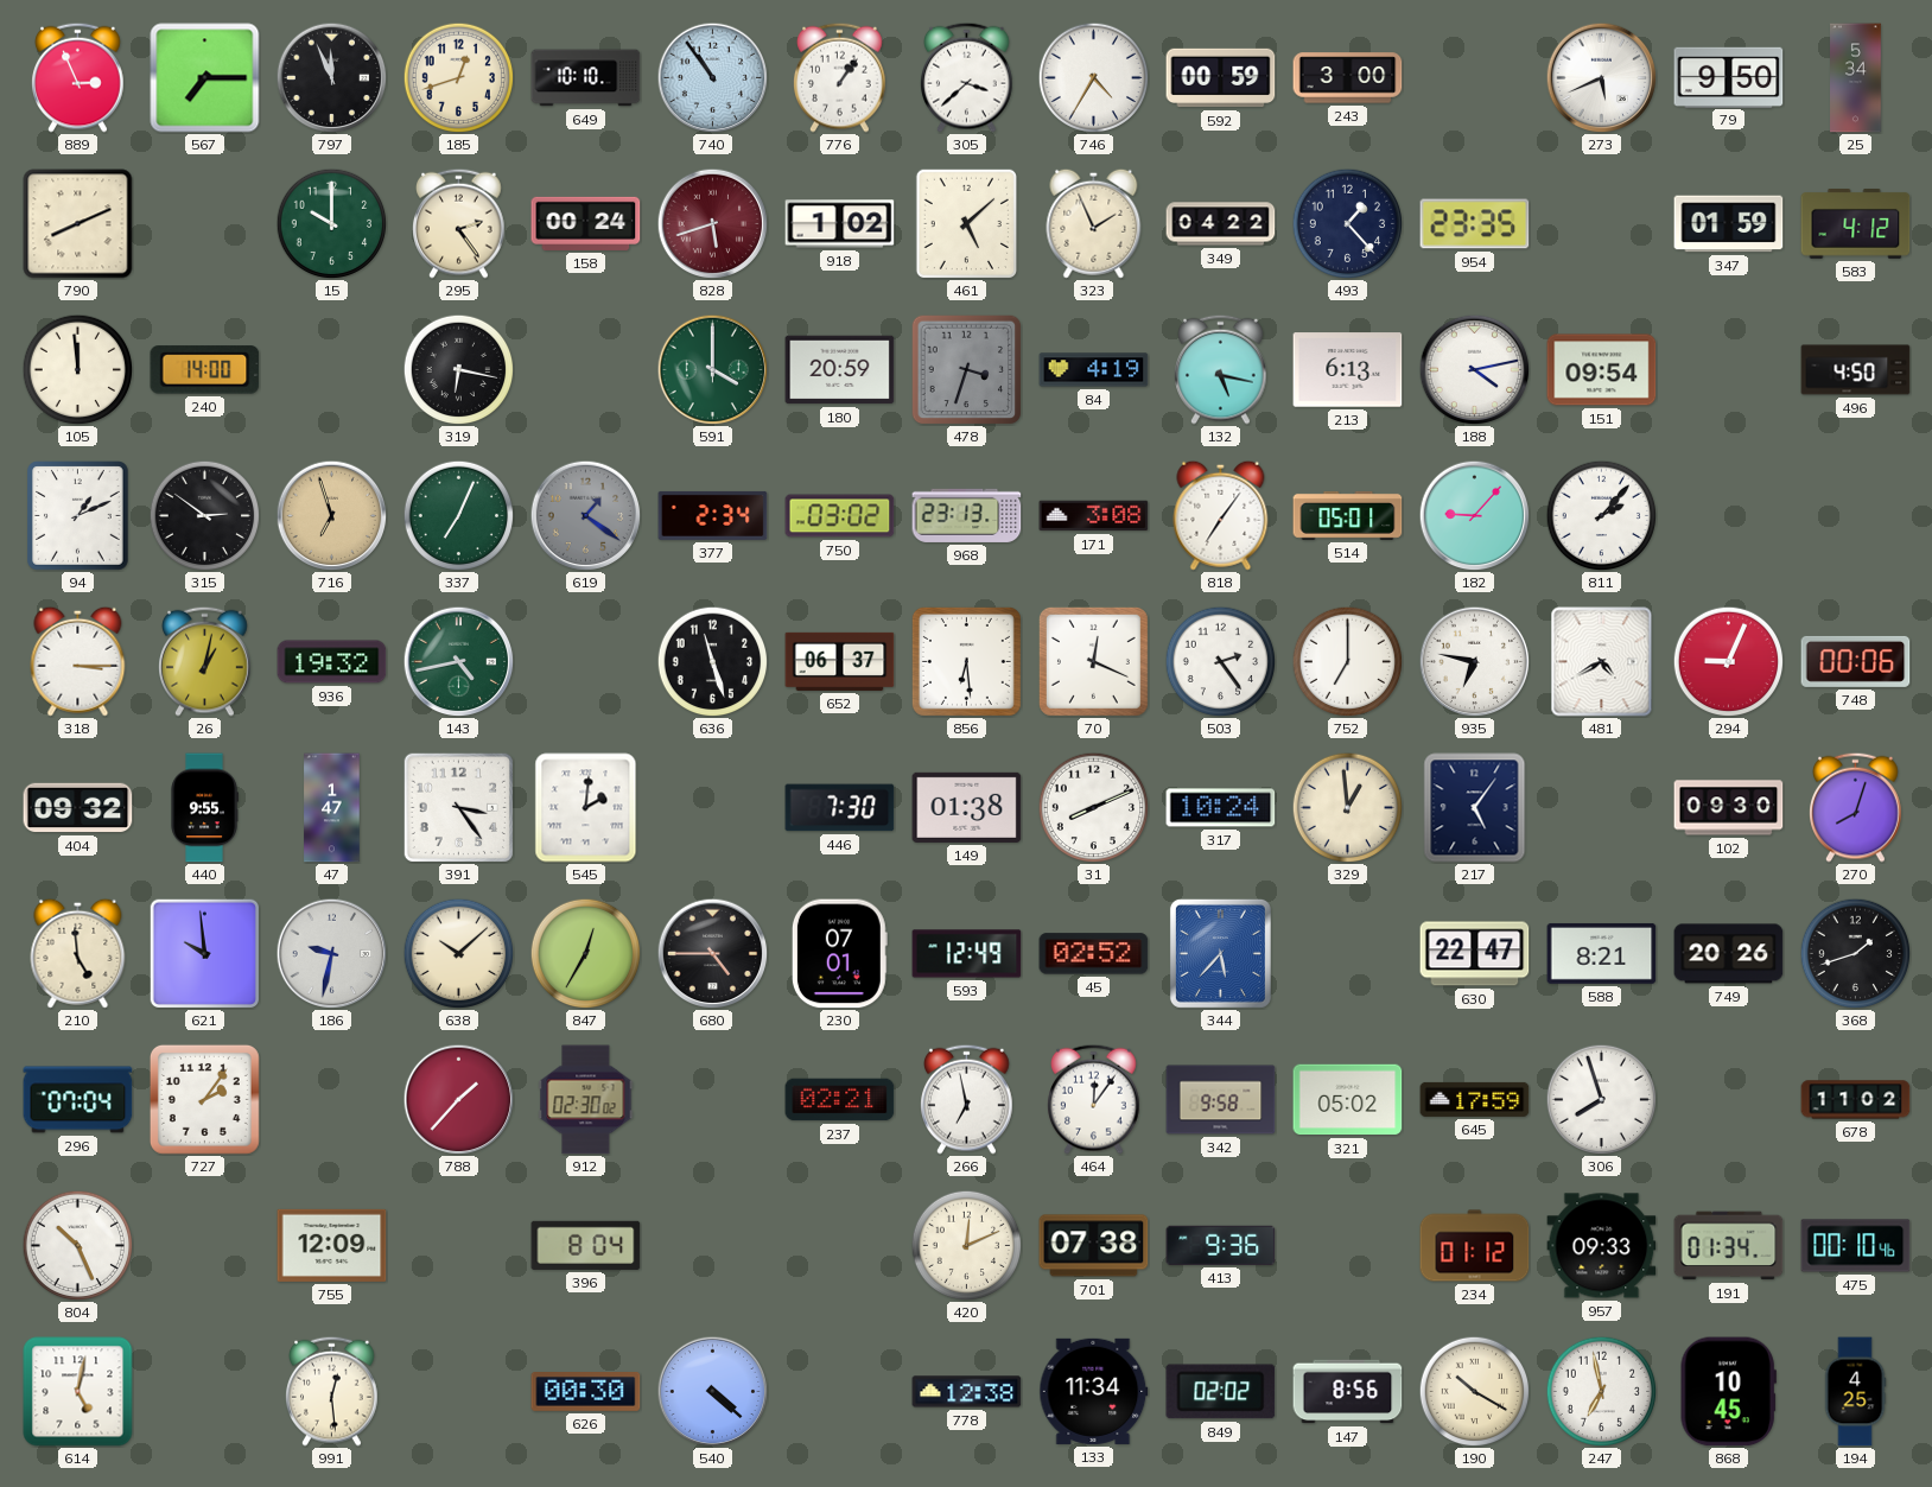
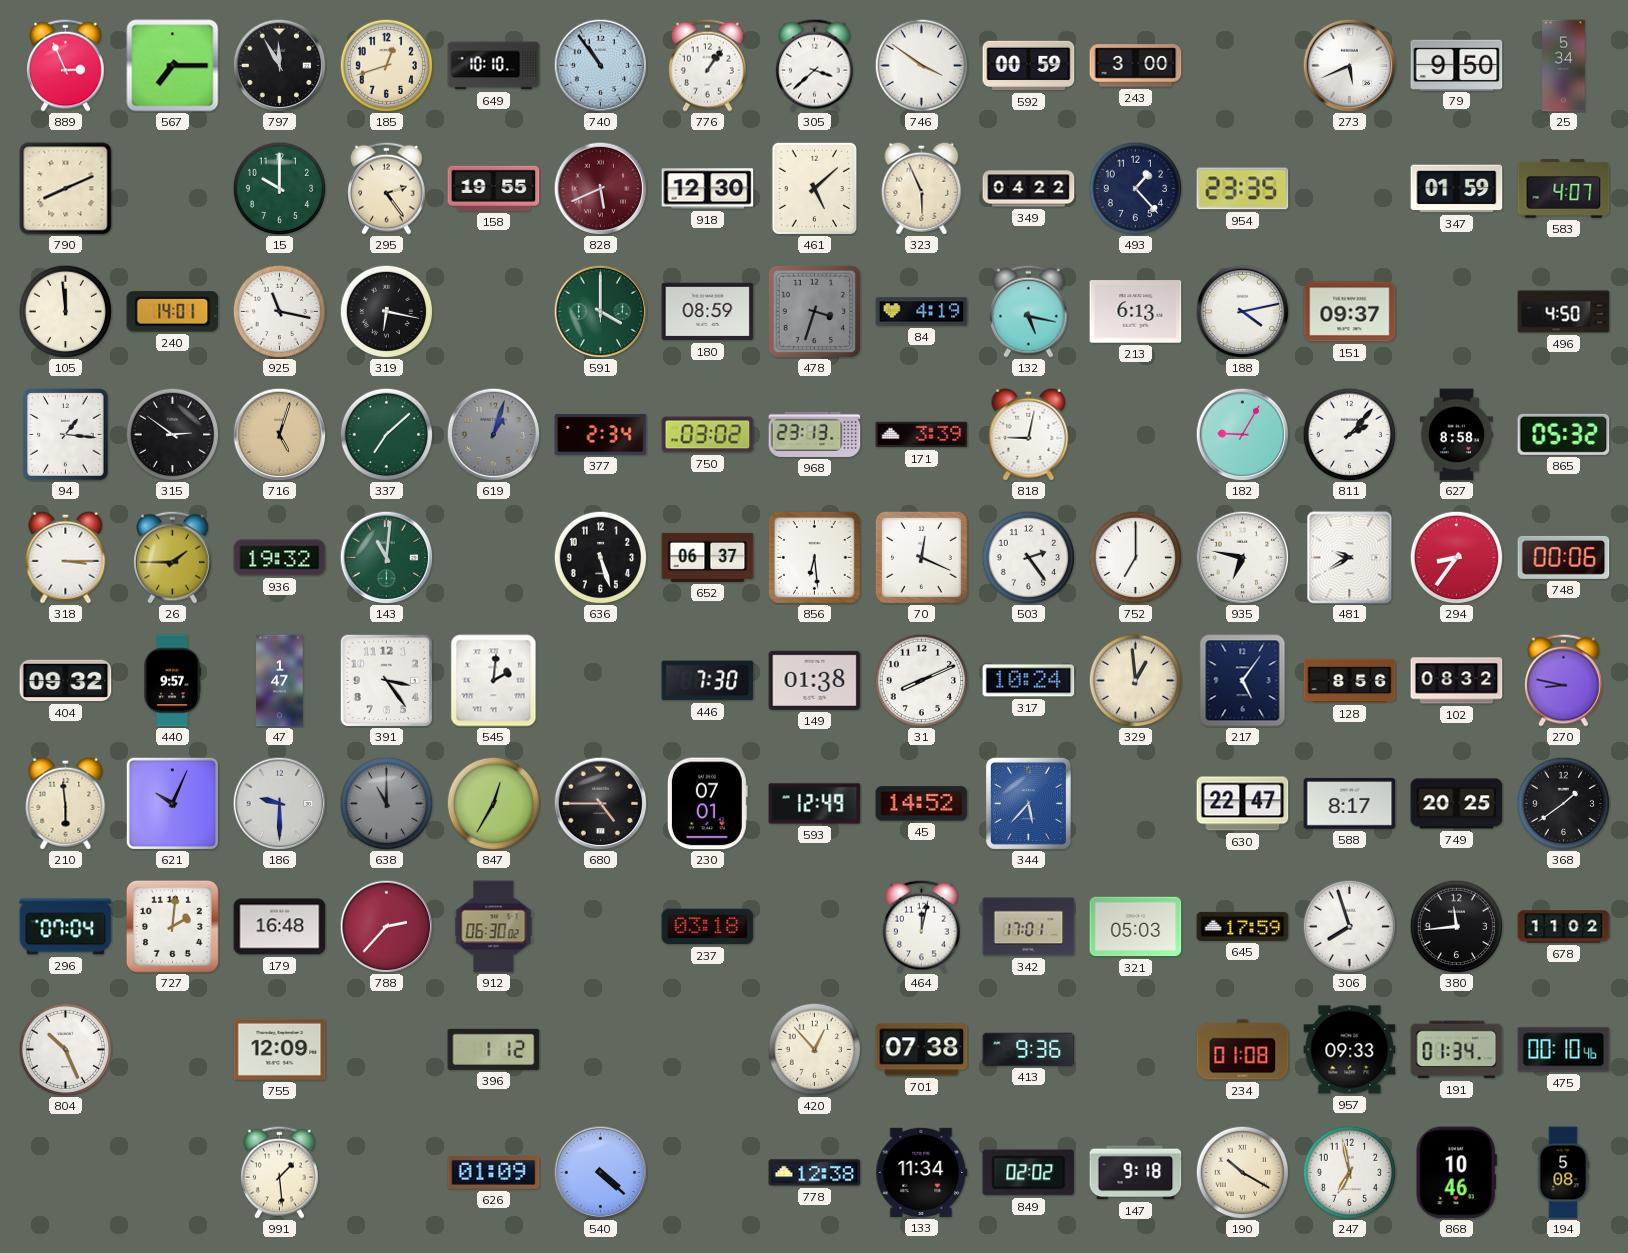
797: 11:56 -> 11:55 (279, 65)
746: 4:35 -> 3:51 (921, 65)
158: 00:24 -> 19:55 (494, 188)
828: 5:42 -> 5:41 (600, 188)
918: 1:02 -> 12:30 (708, 189)
323: 1:56 -> 5:56 (922, 188)
583: 4:12 -> 4:07 (1564, 189)
240: 14:00 -> 14:01 (173, 312)
925: none -> 11:17 (279, 311)
180: 20:59 -> 08:59 (708, 312)
151: 09:54 -> 09:37 (1350, 312)
94: 1:11 -> 1:16 (66, 435)
716: 6:57 -> 5:03 (279, 434)
337: 7:04 -> 7:08 (386, 434)
619: 1:21 -> 1:03 (493, 434)
171: 3:08 -> 3:39 (922, 435)
818: 7:06 -> 9:02 (1029, 434)
514: 05:01 -> none (1348, 515)
182: 9:07 -> 9:05 (1242, 434)
627: none -> 8:58 (1456, 435)
865: none -> 05:32 (1564, 434)
26: 1:02 -> 1:45 (173, 557)
143: 4:43 -> 11:01 (386, 557)
636: 11:27 -> 5:27 (600, 557)
481: 4:40 -> 9:40 (1350, 558)
294: 9:04 -> 8:36 (1456, 557)
440: 9:55 -> 9:57 (172, 681)
128: none -> 8:56 (1350, 681)
102: 09:30 -> 08:32 (1457, 681)
270: 8:03 -> 8:47 (1564, 680)
210: 4:59 -> 5:59 (66, 803)
621: 9:59 -> 10:04 (172, 803)
186: 9:32 -> 9:30 (279, 803)
638: 10:08 -> 11:00 (386, 803)
638 dial: cream -> grey (386, 803)
45: 02:52 -> 14:52 (922, 804)
588: 8:21 -> 8:17 (1350, 803)
749: 20:26 -> 20:25 (1457, 804)
368: 1:42 -> 1:39 (1563, 803)
727: 2:06 -> 2:01 (172, 926)
179: none -> 16:48 (280, 927)
788: 1:37 -> 2:37 (386, 926)
912: 02:30 -> 06:30 (494, 927)
237: 02:21 -> 03:18 (708, 927)
266: 6:58 -> none (967, 1099)
464: 12:06 -> 12:02 (922, 926)
342: 9:58 -> 17:01 (1029, 927)
321: 05:02 -> 05:03 (1136, 927)
380: none -> 11:44 (1456, 926)
396: 8:04 -> 1:12 (494, 1049)
420: 12:11 -> 12:53 (814, 1049)
234: 01:12 -> 01:08 (1243, 1050)
614: 5:02 -> none (78, 1392)
991: 12:29 -> 1:29 (280, 1172)
626: 00:30 -> 01:09 (494, 1173)
147: 8:56 -> 9:18 (1136, 1173)
868: 10:45 -> 10:46 (1456, 1173)
194: 4:25 -> 5:08 (1563, 1173)
